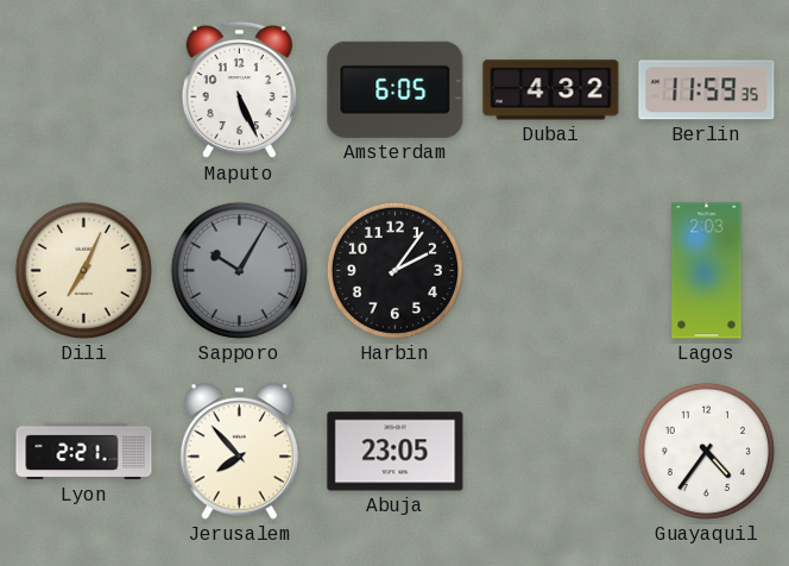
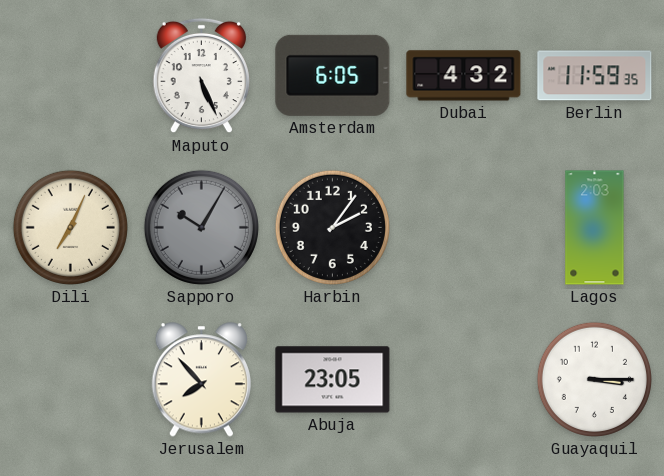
Lyon: 2:21 -> none (84, 452)
Guayaquil: 4:36 -> 3:15 (594, 379)
